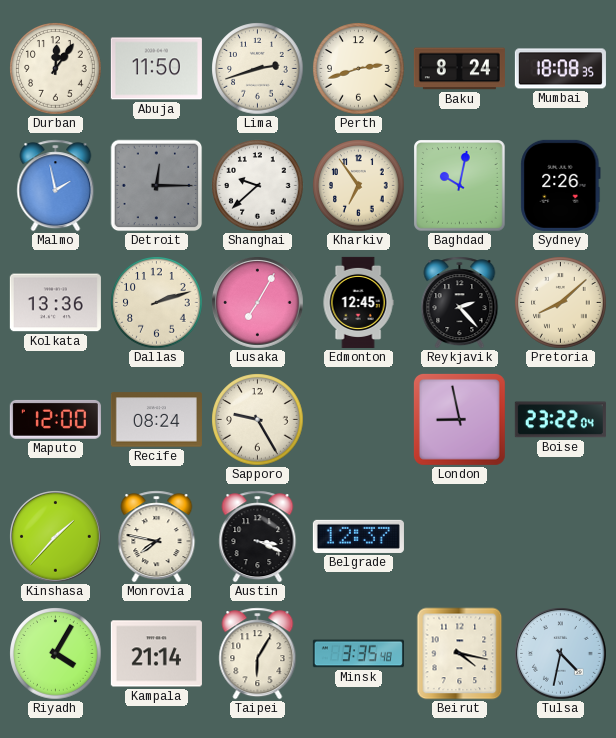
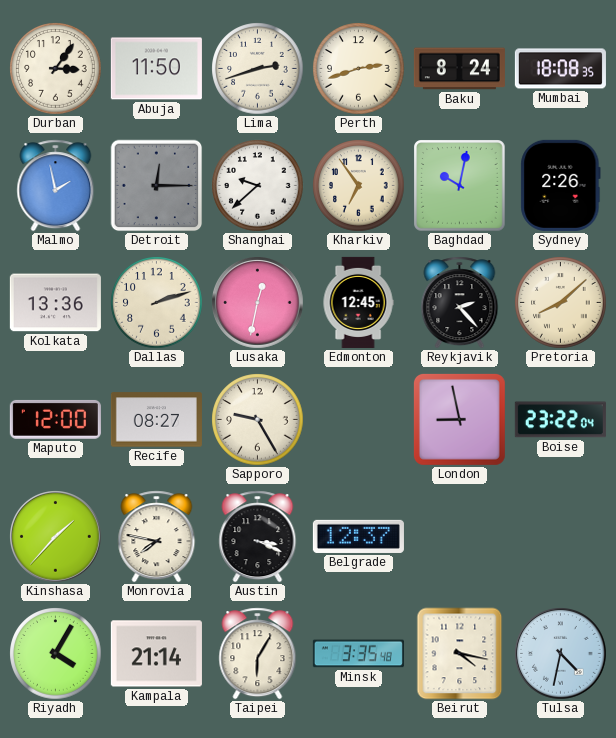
Durban: 12:06 -> 3:06 (56, 69)
Lusaka: 7:05 -> 12:32 (258, 303)
Recife: 08:24 -> 08:27 (156, 420)
